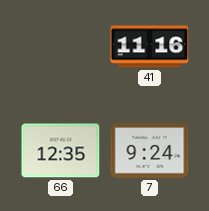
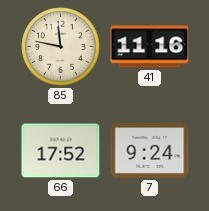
85: none -> 11:47 (61, 47)
66: 12:35 -> 17:52 (61, 151)
